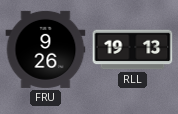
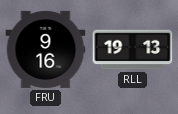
FRU: 9:26 -> 9:16 (46, 49)
